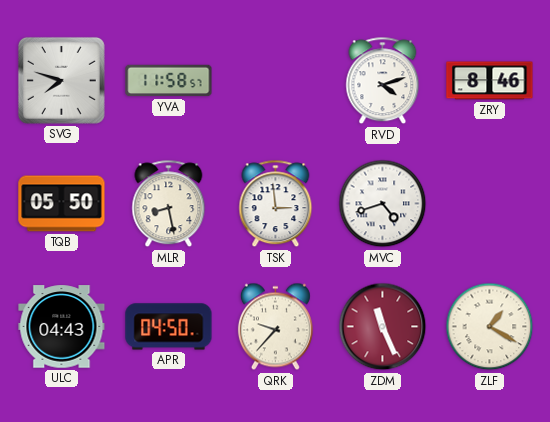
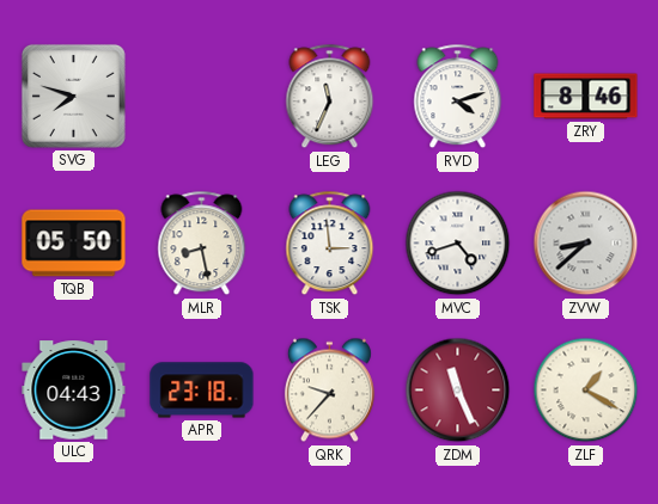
YVA: 11:58 -> none (169, 81)
LEG: none -> 11:34 (330, 97)
ZVW: none -> 8:38 (586, 244)
APR: 04:50 -> 23:18 (202, 391)
